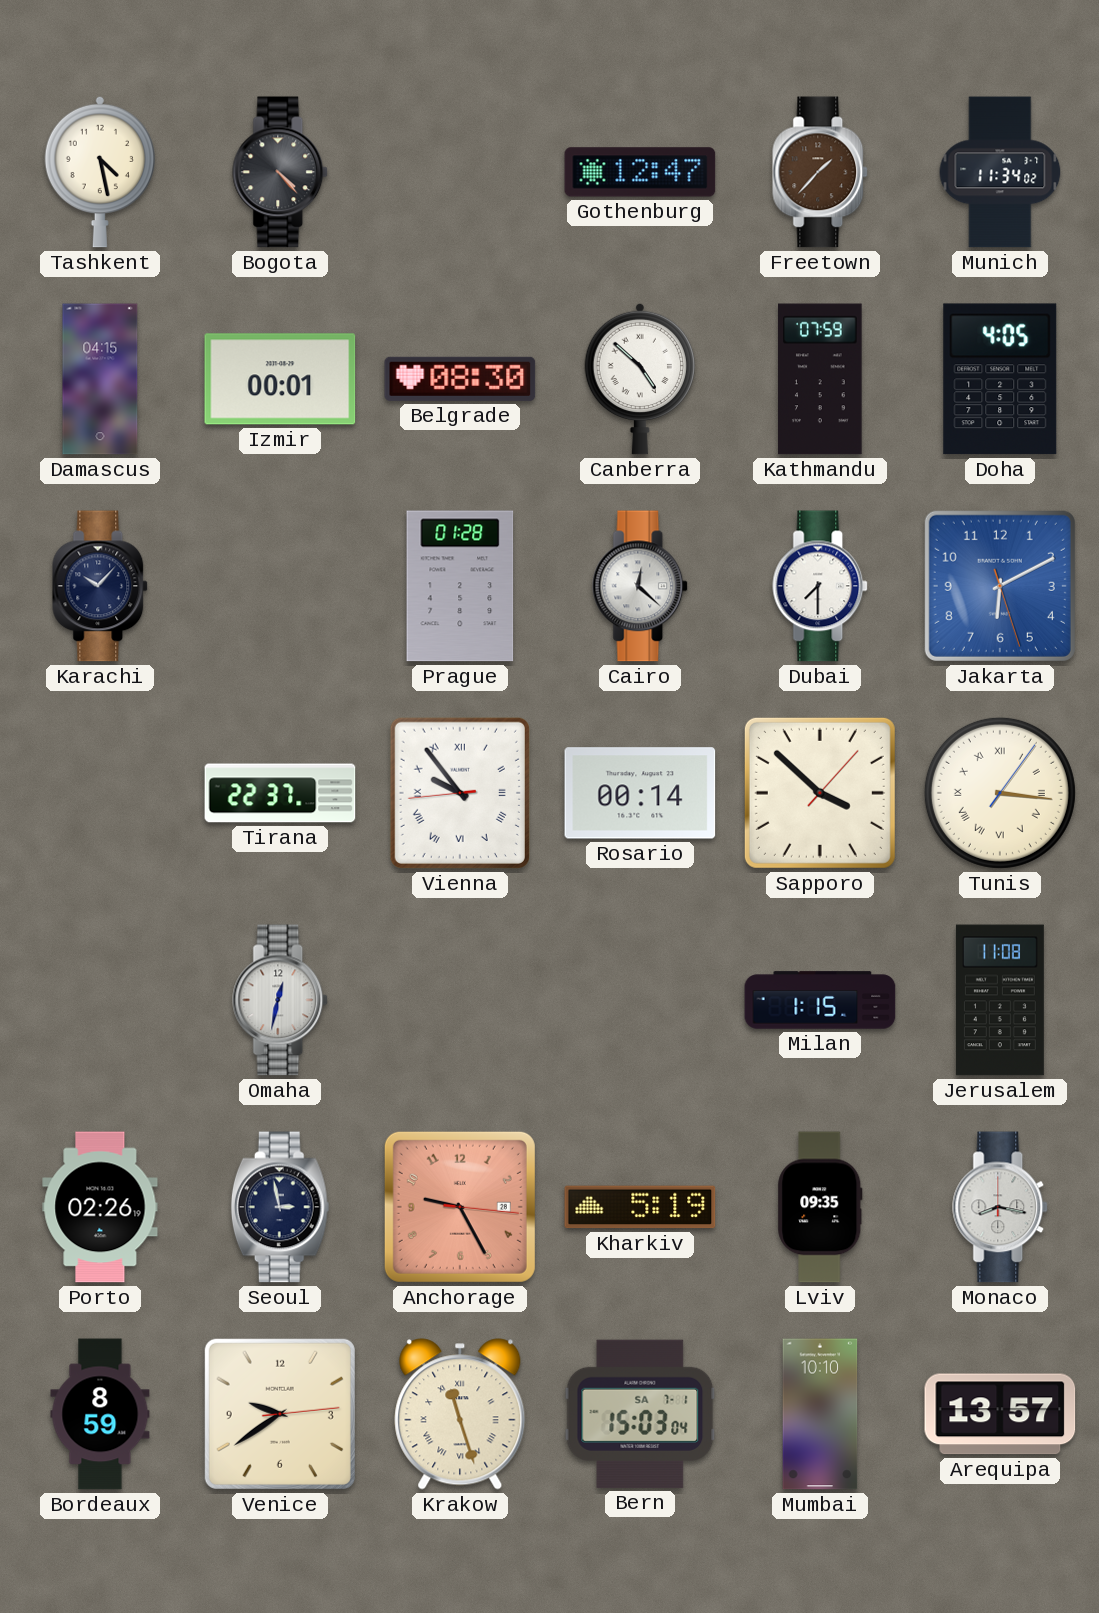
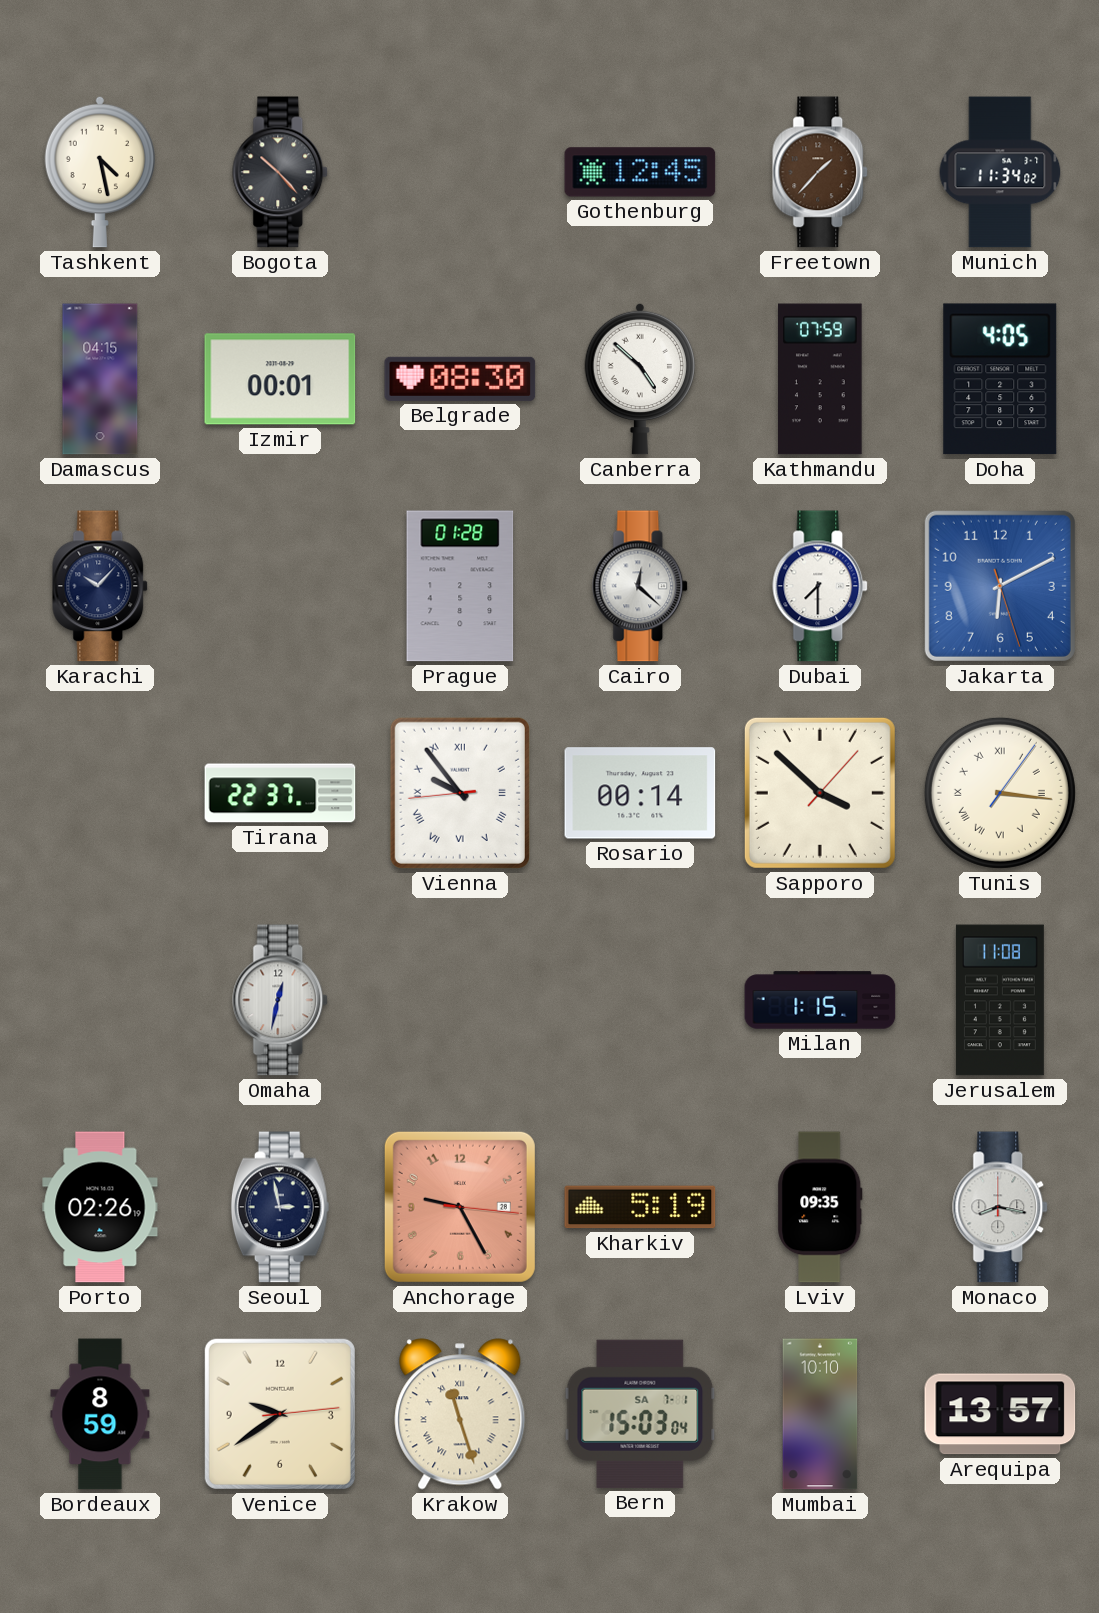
Bogota: 4:23 -> 10:23 (281, 172)
Gothenburg: 12:47 -> 12:45 (640, 172)
